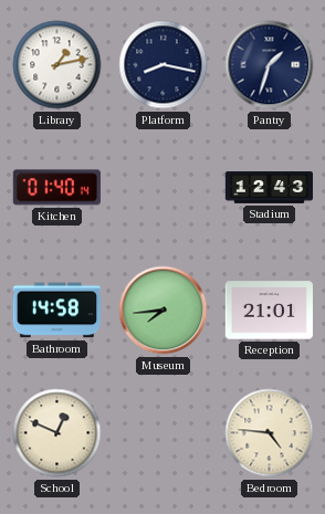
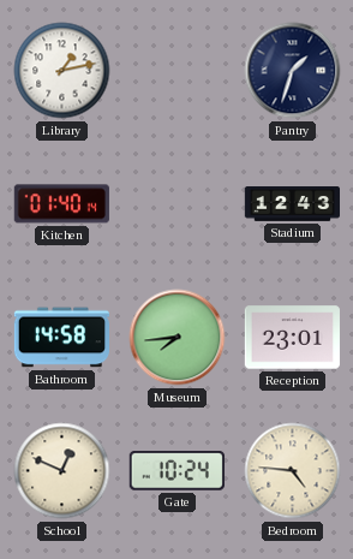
Platform: 8:17 -> none (164, 65)
Reception: 21:01 -> 23:01 (292, 338)
Gate: none -> 10:24 (176, 471)
